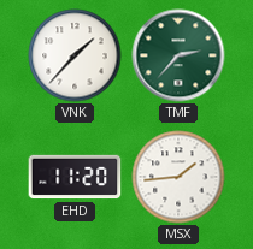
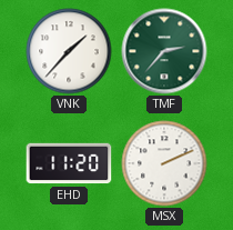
MSX: 1:44 -> 2:11 (164, 163)
